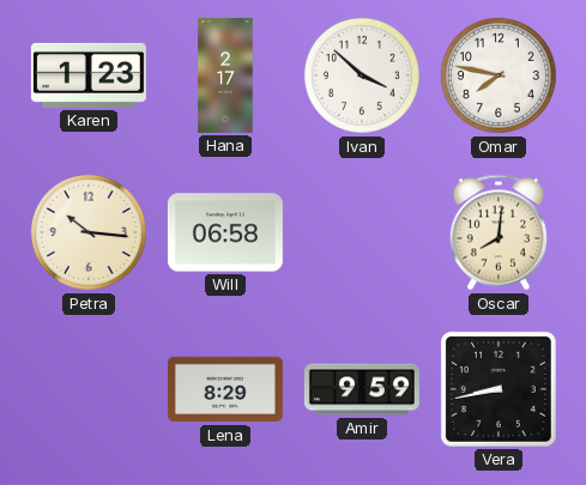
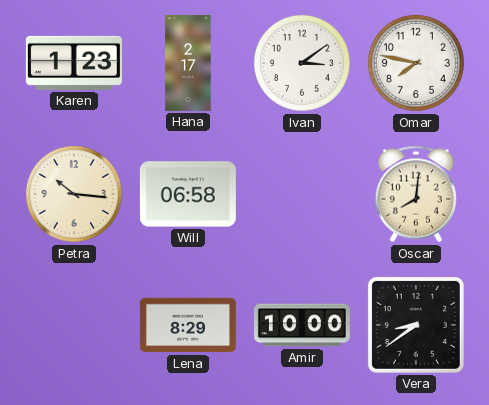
Ivan: 3:52 -> 3:09 (302, 63)
Amir: 9:59 -> 10:00 (302, 325)
Vera: 8:43 -> 8:39 (416, 325)
